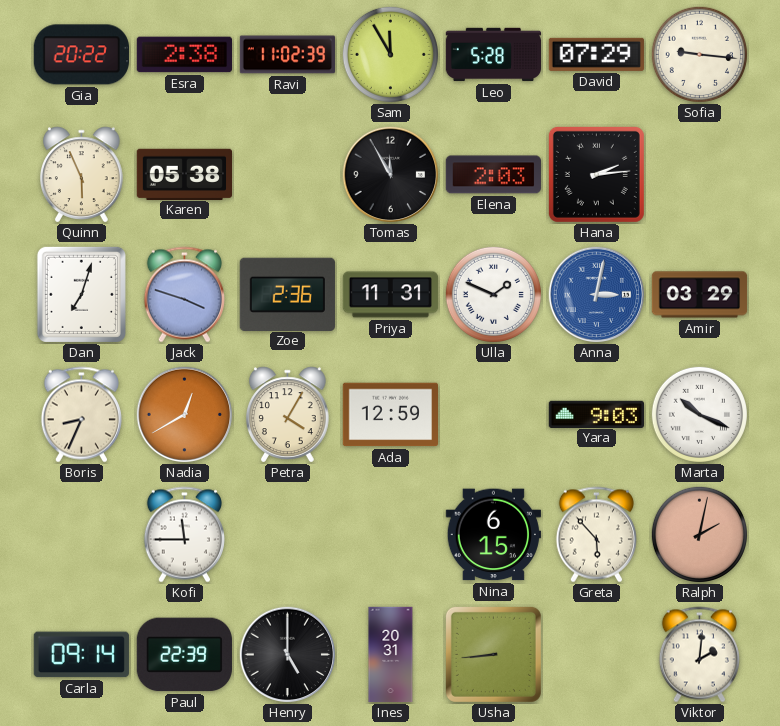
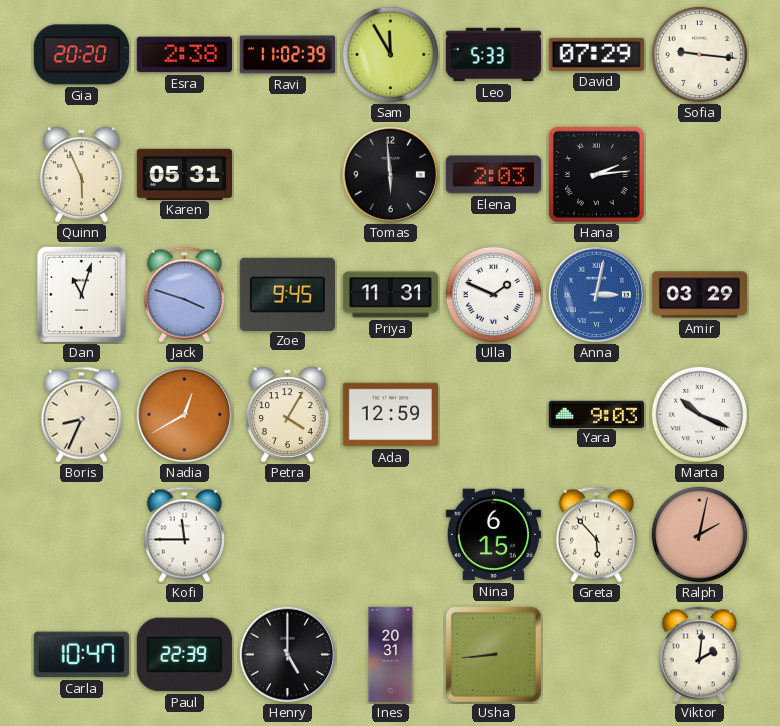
Gia: 20:22 -> 20:20 (81, 55)
Leo: 5:28 -> 5:33 (494, 55)
Karen: 05:38 -> 05:31 (184, 174)
Tomas: 11:55 -> 5:59 (391, 175)
Dan: 7:03 -> 11:03 (81, 294)
Zoe: 2:36 -> 9:45 (287, 294)
Carla: 09:14 -> 10:47 (81, 655)
